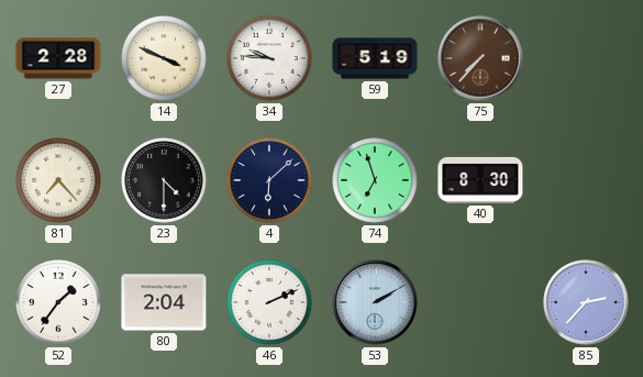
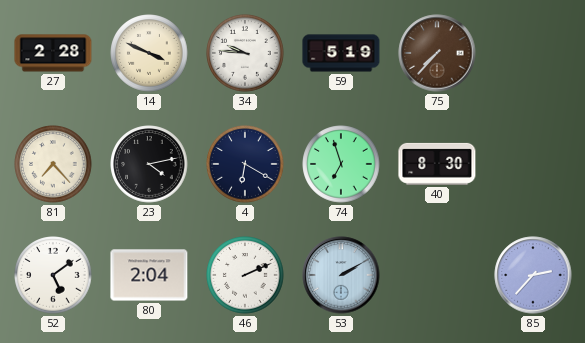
23: 4:30 -> 4:13 (149, 164)
4: 6:08 -> 6:20 (245, 164)
52: 1:36 -> 5:09 (53, 275)
